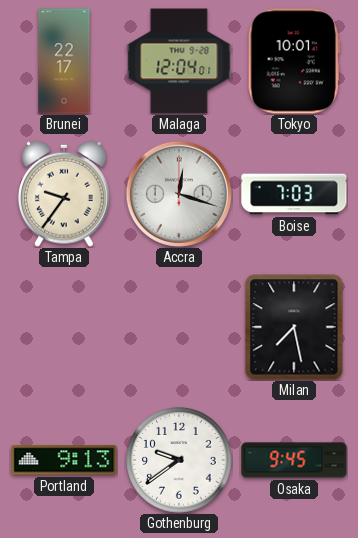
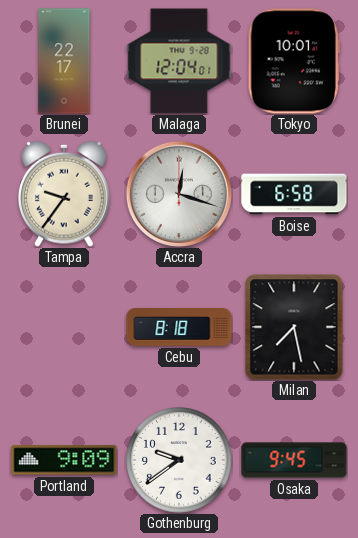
Boise: 7:03 -> 6:58 (294, 194)
Cebu: none -> 8:18 (179, 327)
Portland: 9:13 -> 9:09 (64, 460)
